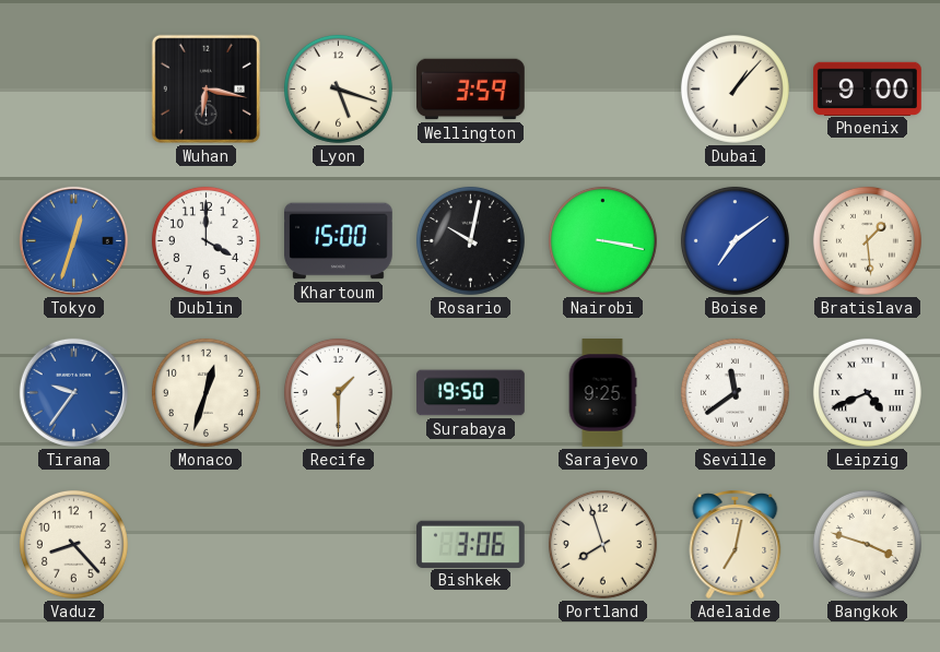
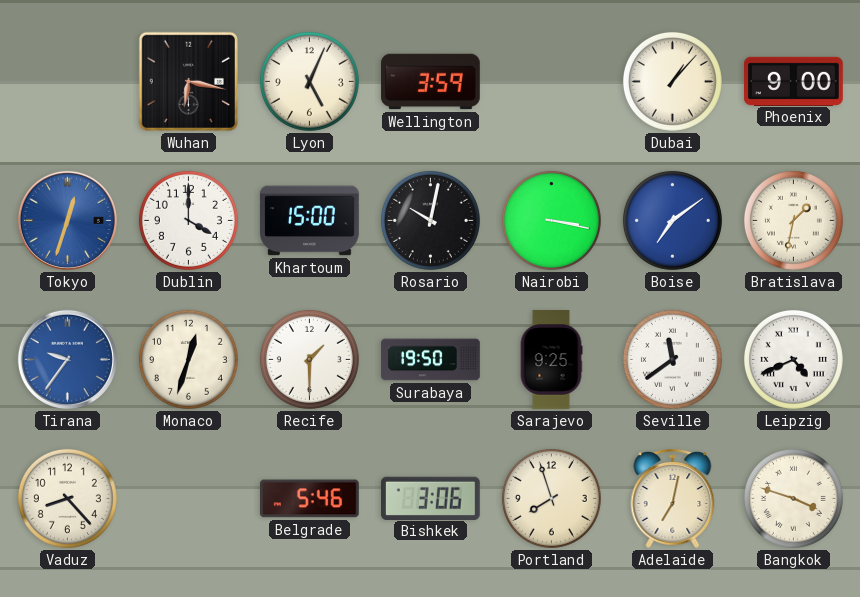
Lyon: 5:18 -> 5:04 (309, 81)
Bratislava: 1:29 -> 1:32 (793, 220)
Belgrade: none -> 5:46 (310, 499)
